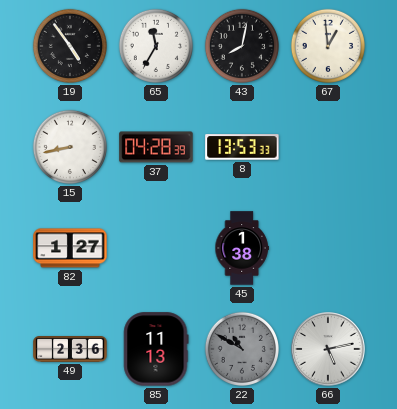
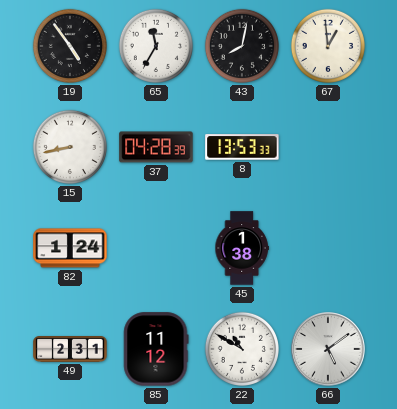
82: 1:27 -> 1:24 (70, 248)
49: 2:36 -> 2:31 (70, 350)
85: 11:13 -> 11:12 (156, 349)
22 dial: grey -> white (242, 349)
66: 5:13 -> 5:09 (328, 349)
